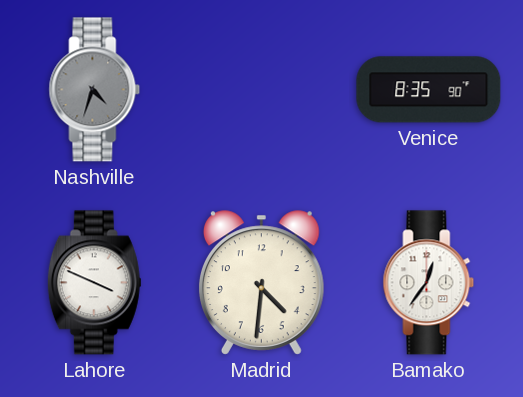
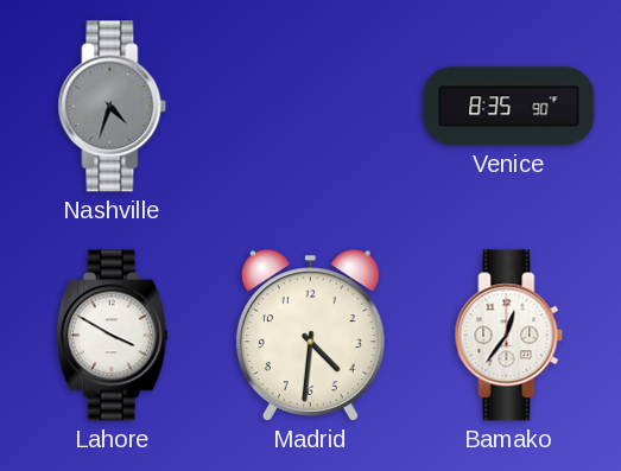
Lahore: 3:49 -> 3:50 (112, 336)
